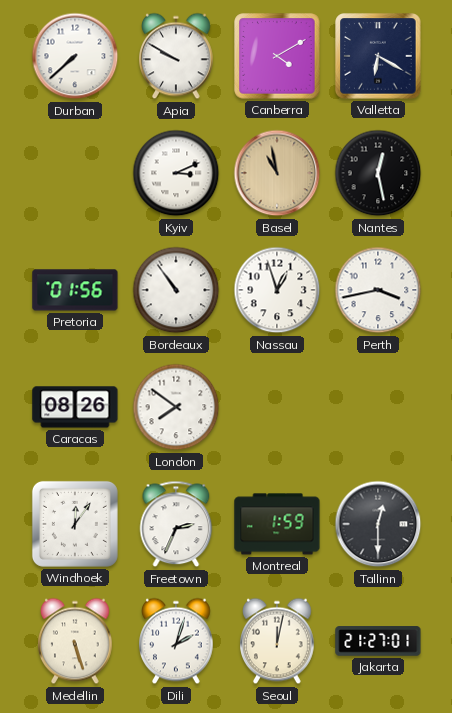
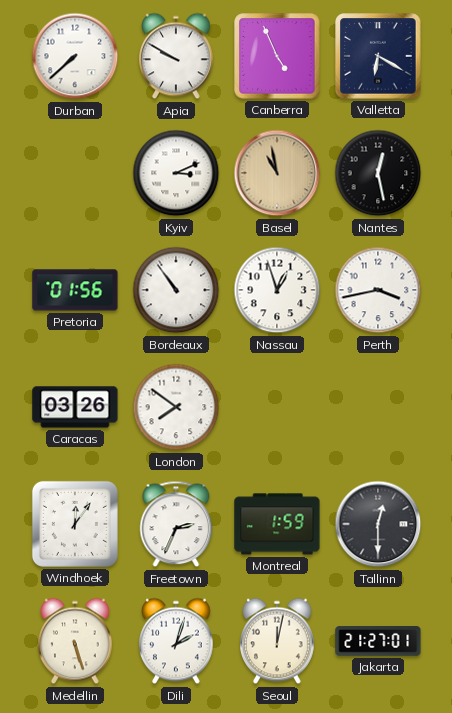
Canberra: 4:10 -> 4:56 (277, 56)
Caracas: 08:26 -> 03:26 (75, 407)
